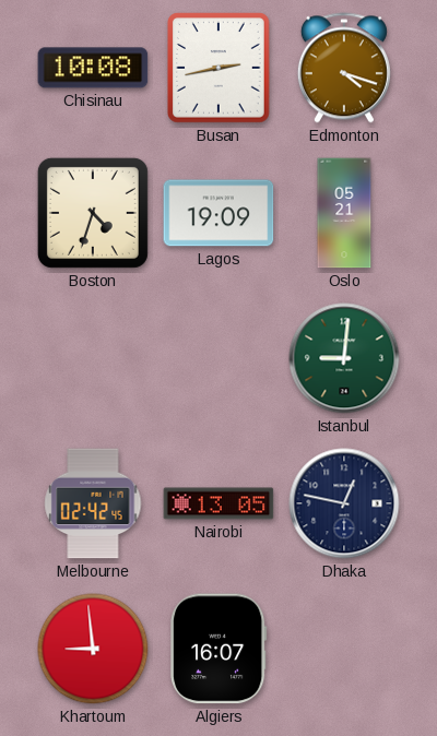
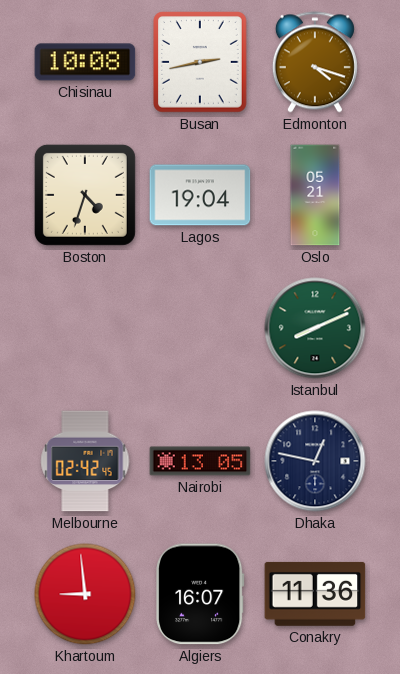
Lagos: 19:09 -> 19:04 (200, 195)
Istanbul: 9:01 -> 8:11 (315, 328)
Conakry: none -> 11:36 (315, 594)
